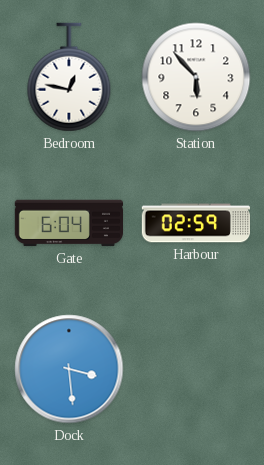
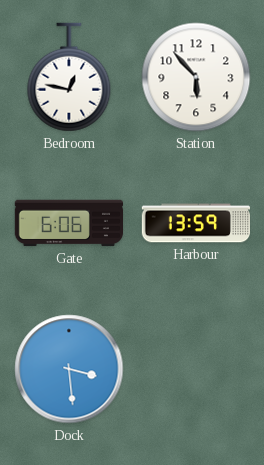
Gate: 6:04 -> 6:06 (68, 223)
Harbour: 02:59 -> 13:59 (195, 223)
